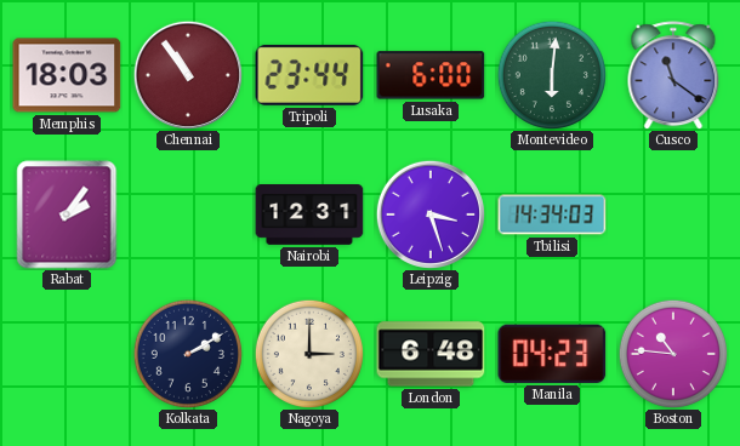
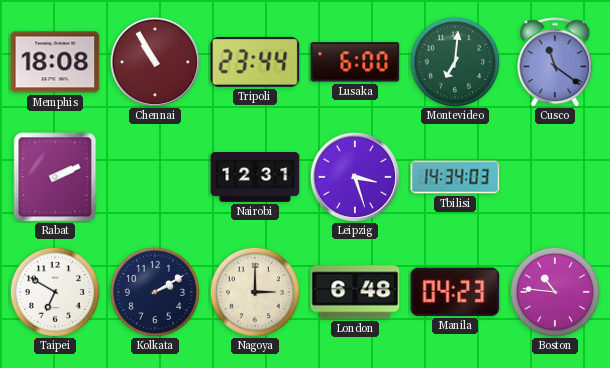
Memphis: 18:03 -> 18:08 (55, 62)
Chennai: 10:54 -> 10:55 (155, 62)
Montevideo: 6:01 -> 7:01 (455, 62)
Rabat: 2:06 -> 2:11 (55, 177)
Taipei: none -> 6:50 (55, 292)
